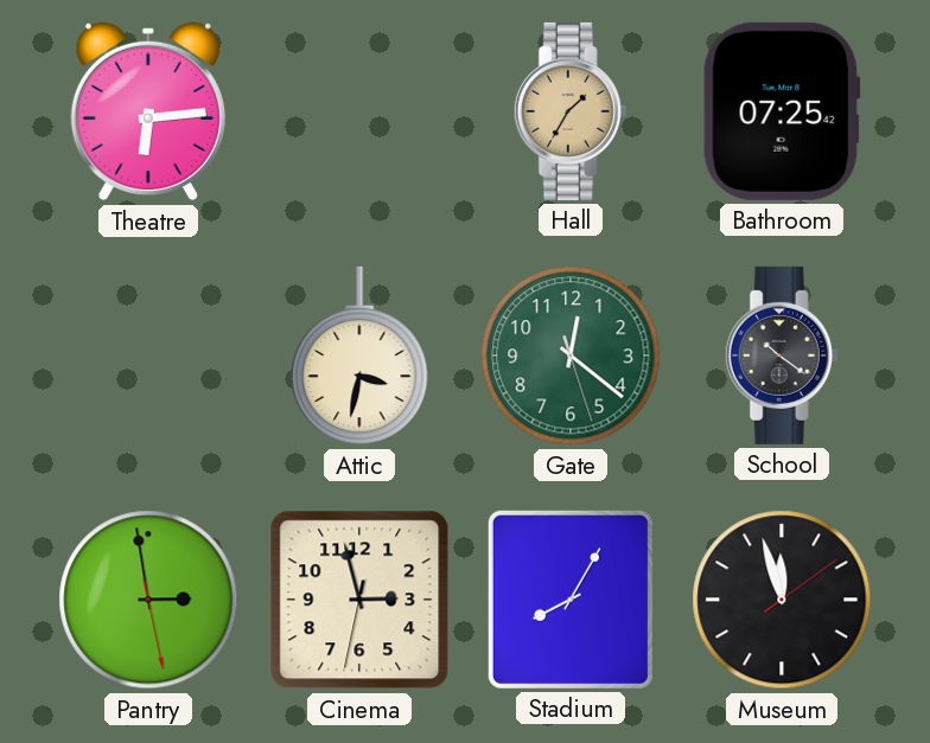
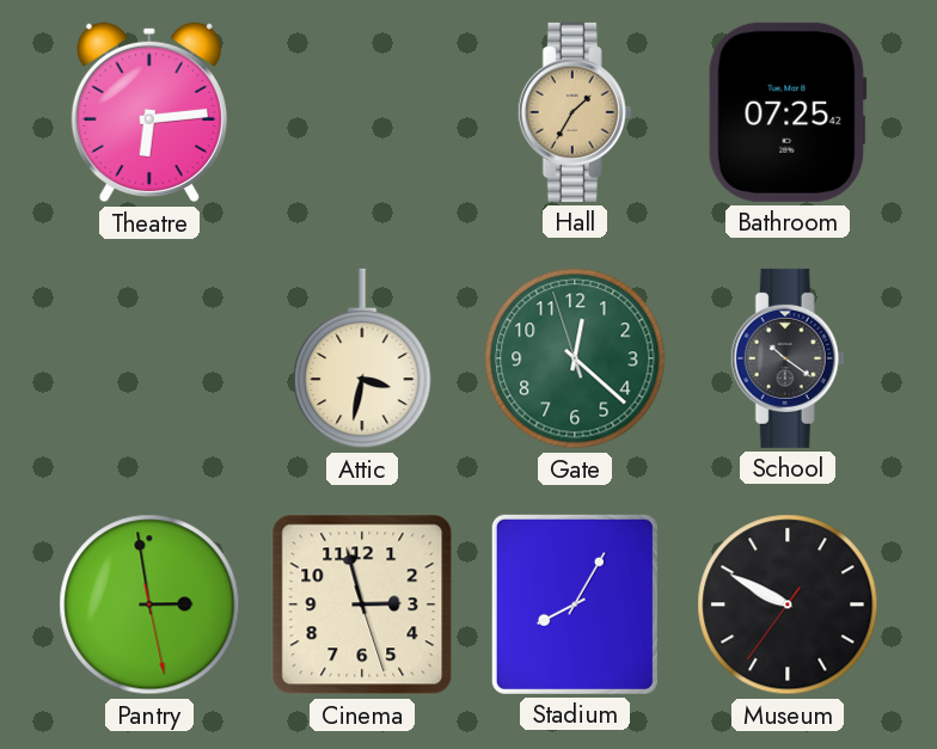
Gate: 12:21:27 -> 12:21:57 (575, 358)
Cinema: 2:57:32 -> 2:57:27 (362, 604)
Museum: 11:57 -> 9:49 (788, 604)
